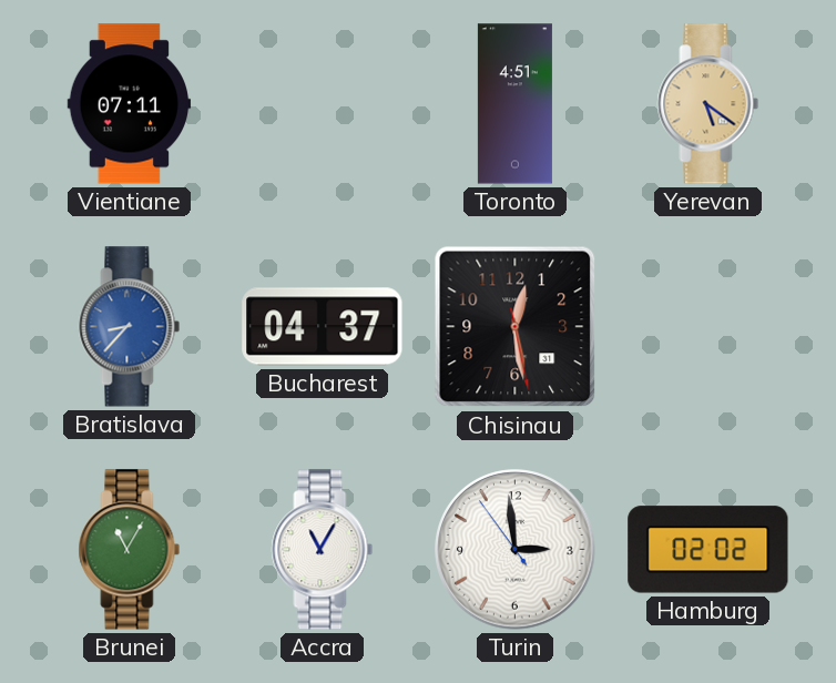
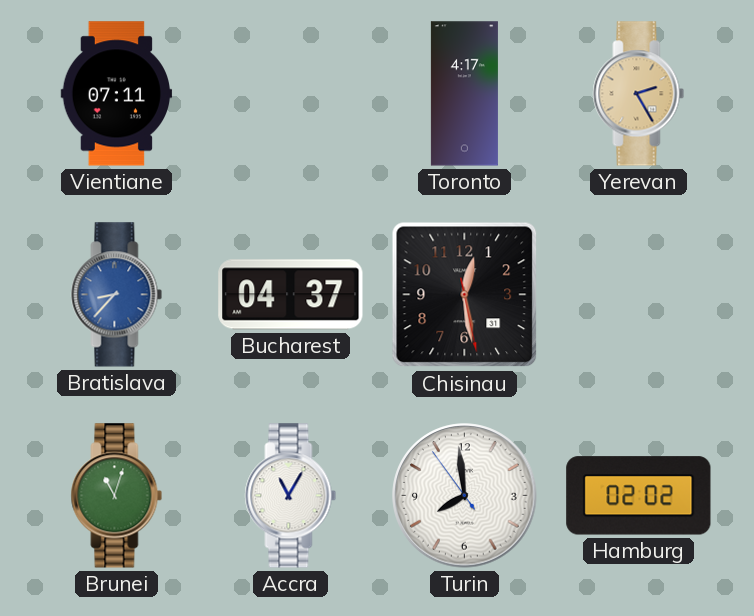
Toronto: 4:51 -> 4:17 (464, 94)
Yerevan: 5:21 -> 2:25 (639, 94)
Brunei: 11:05 -> 11:03 (117, 496)
Turin: 2:58 -> 7:58 (465, 496)
